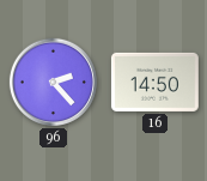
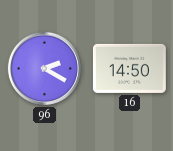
96: 2:23 -> 2:20 (44, 68)
